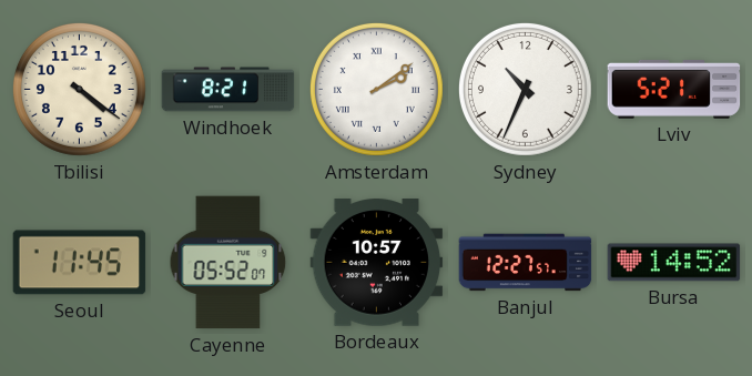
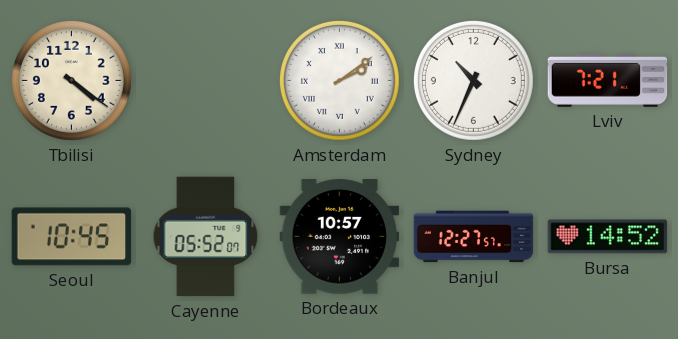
Windhoek: 8:21 -> none (228, 90)
Lviv: 5:21 -> 7:21 (608, 80)
Seoul: 11:45 -> 10:45 (72, 237)
